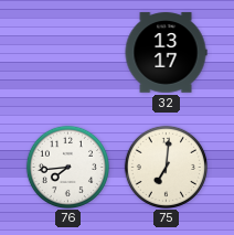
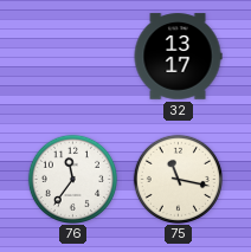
76: 7:44 -> 11:36 (72, 179)
75: 7:01 -> 11:17 (178, 179)
